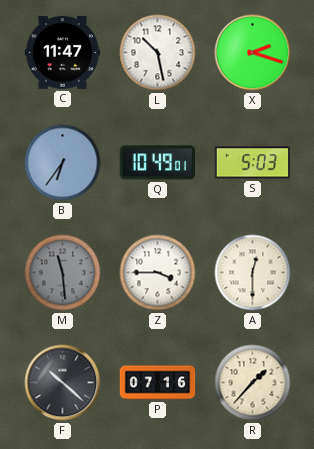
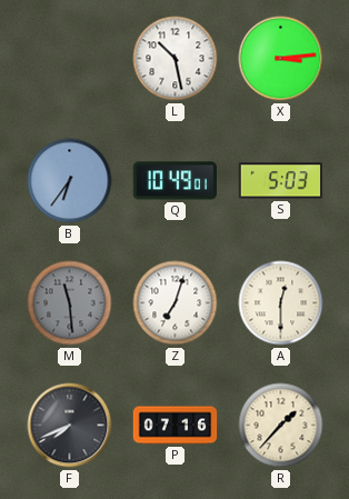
C: 11:47 -> none (63, 53)
X: 2:18 -> 3:14 (281, 59)
Z: 3:45 -> 7:03 (176, 303)
F: 10:22 -> 7:41 (70, 426)
